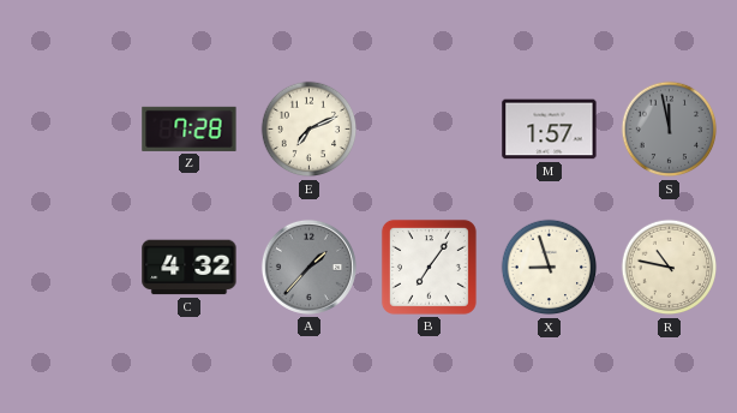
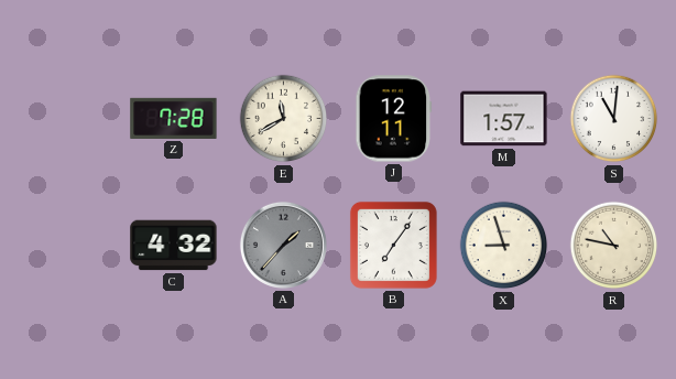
E: 7:11 -> 11:40 (284, 119)
J: none -> 12:11 (394, 119)
S: 11:58 -> 11:01 (614, 119)
S dial: grey -> white (614, 119)
